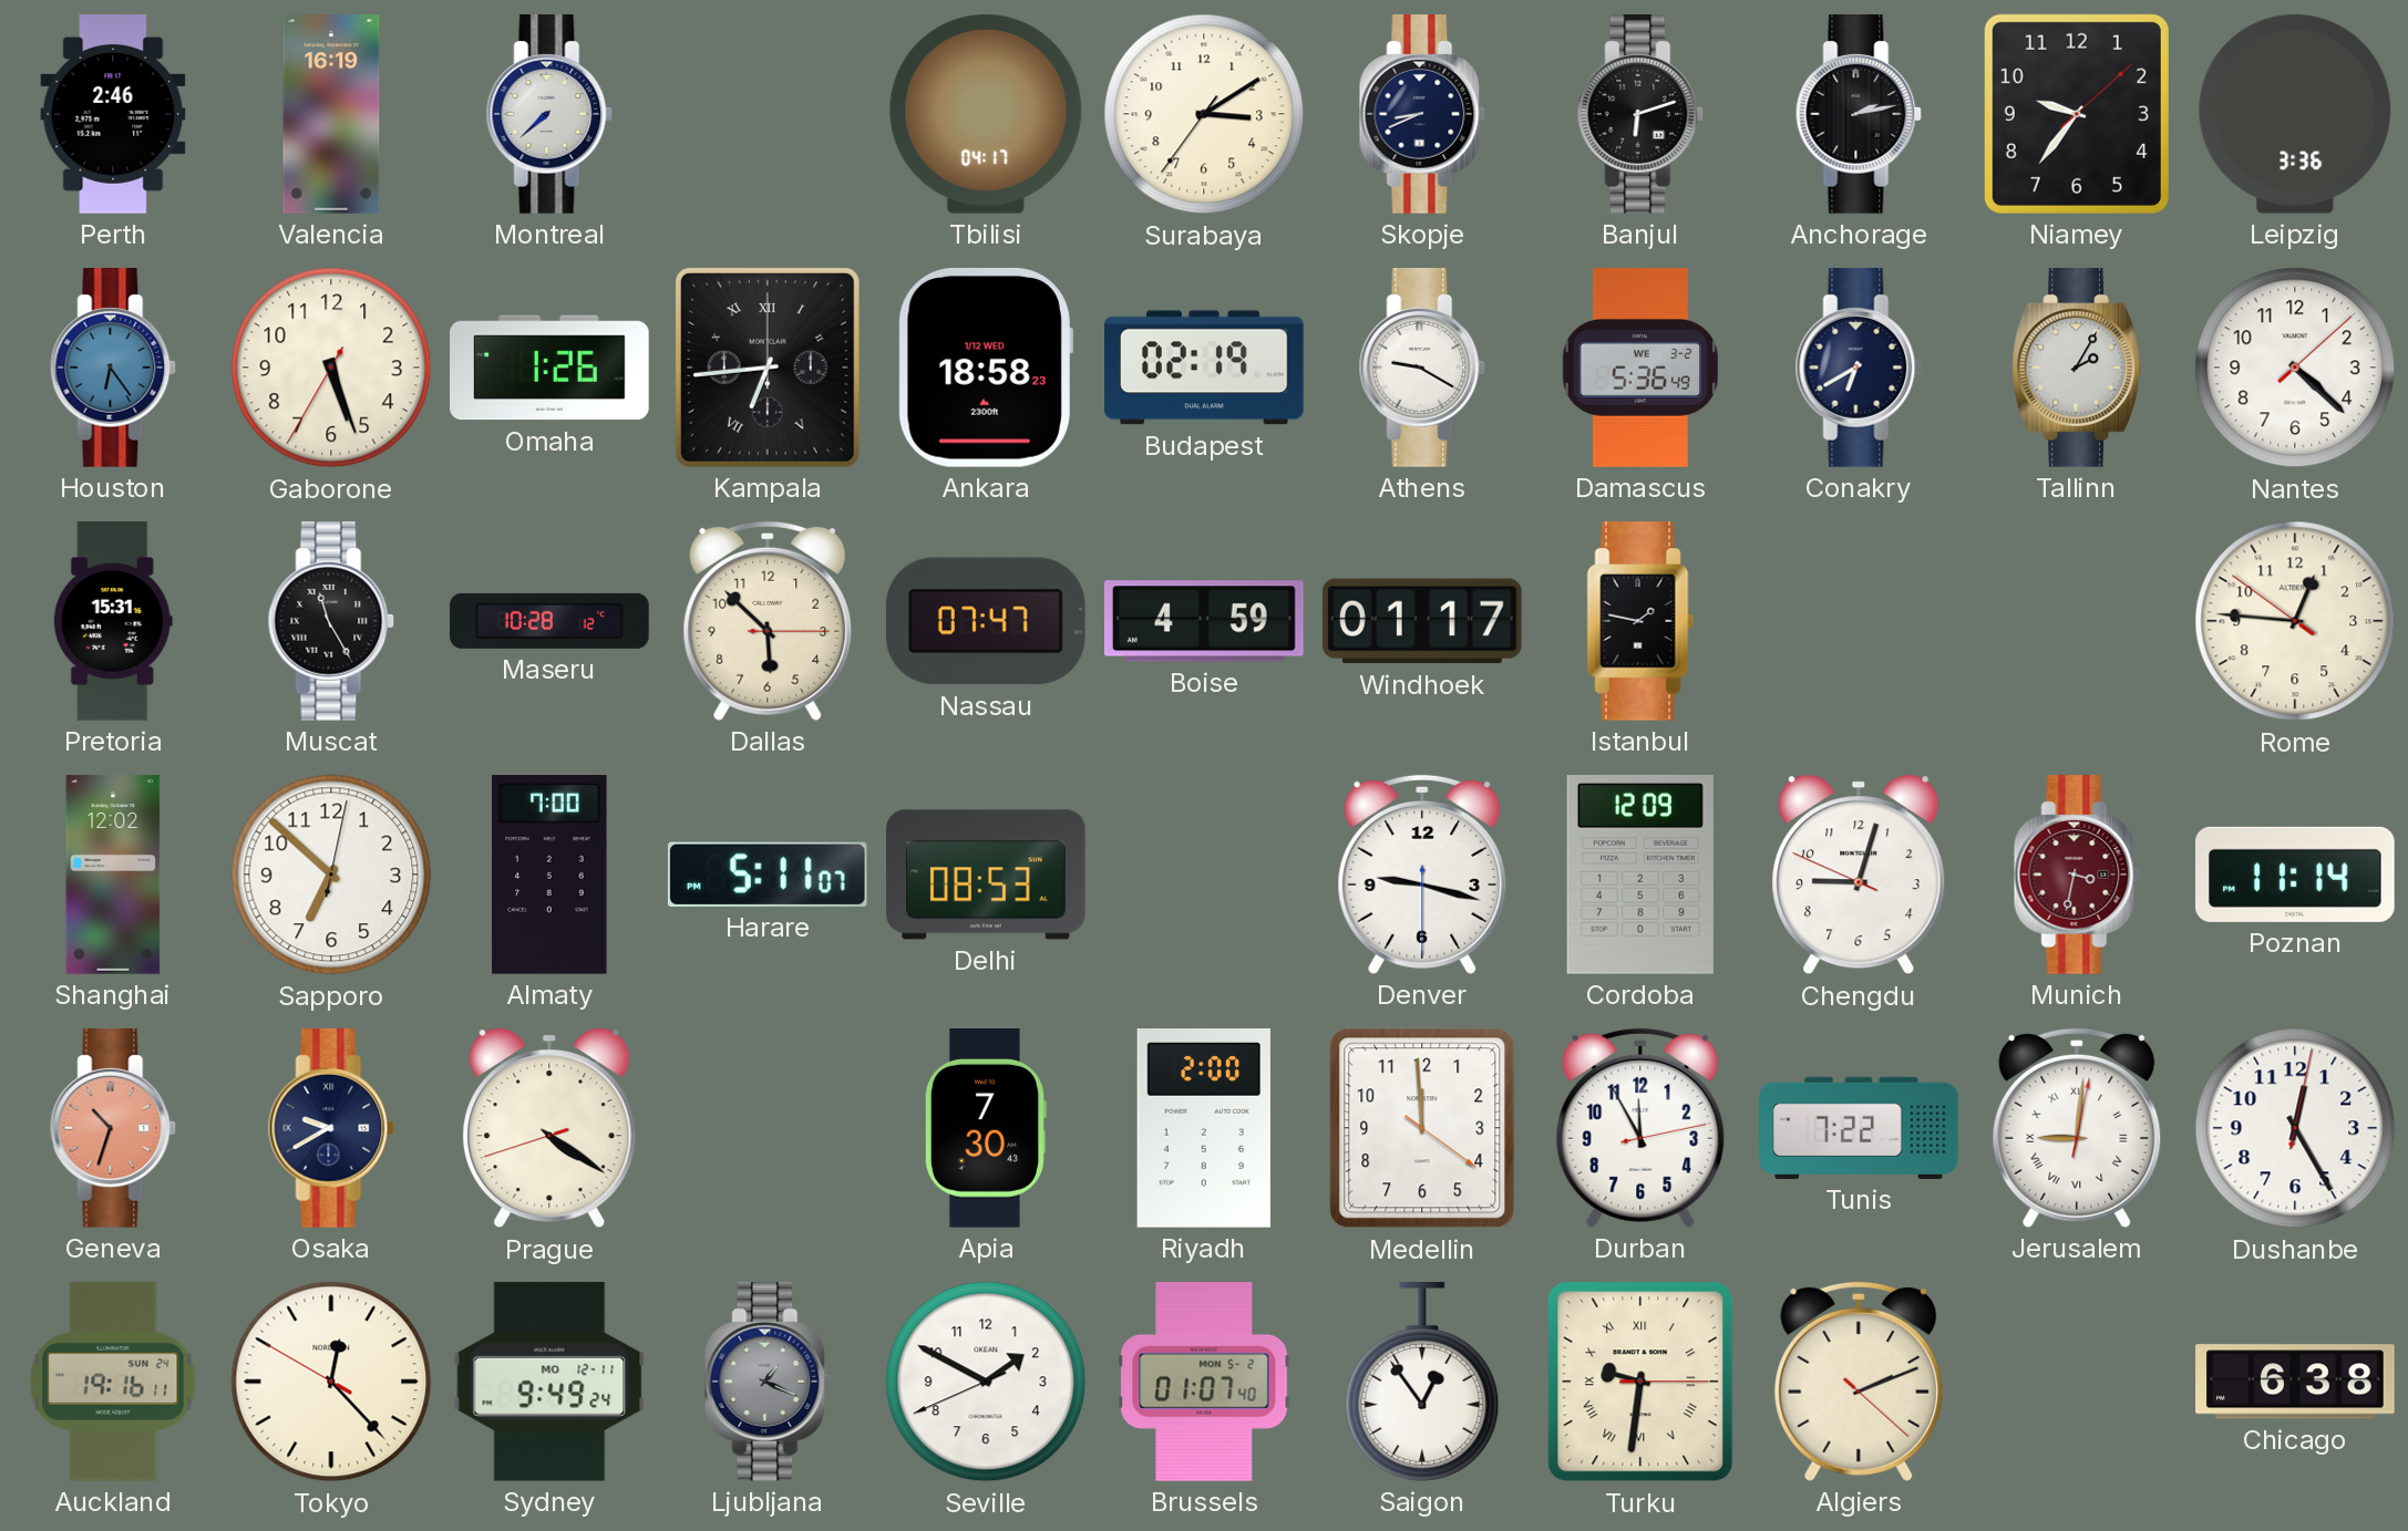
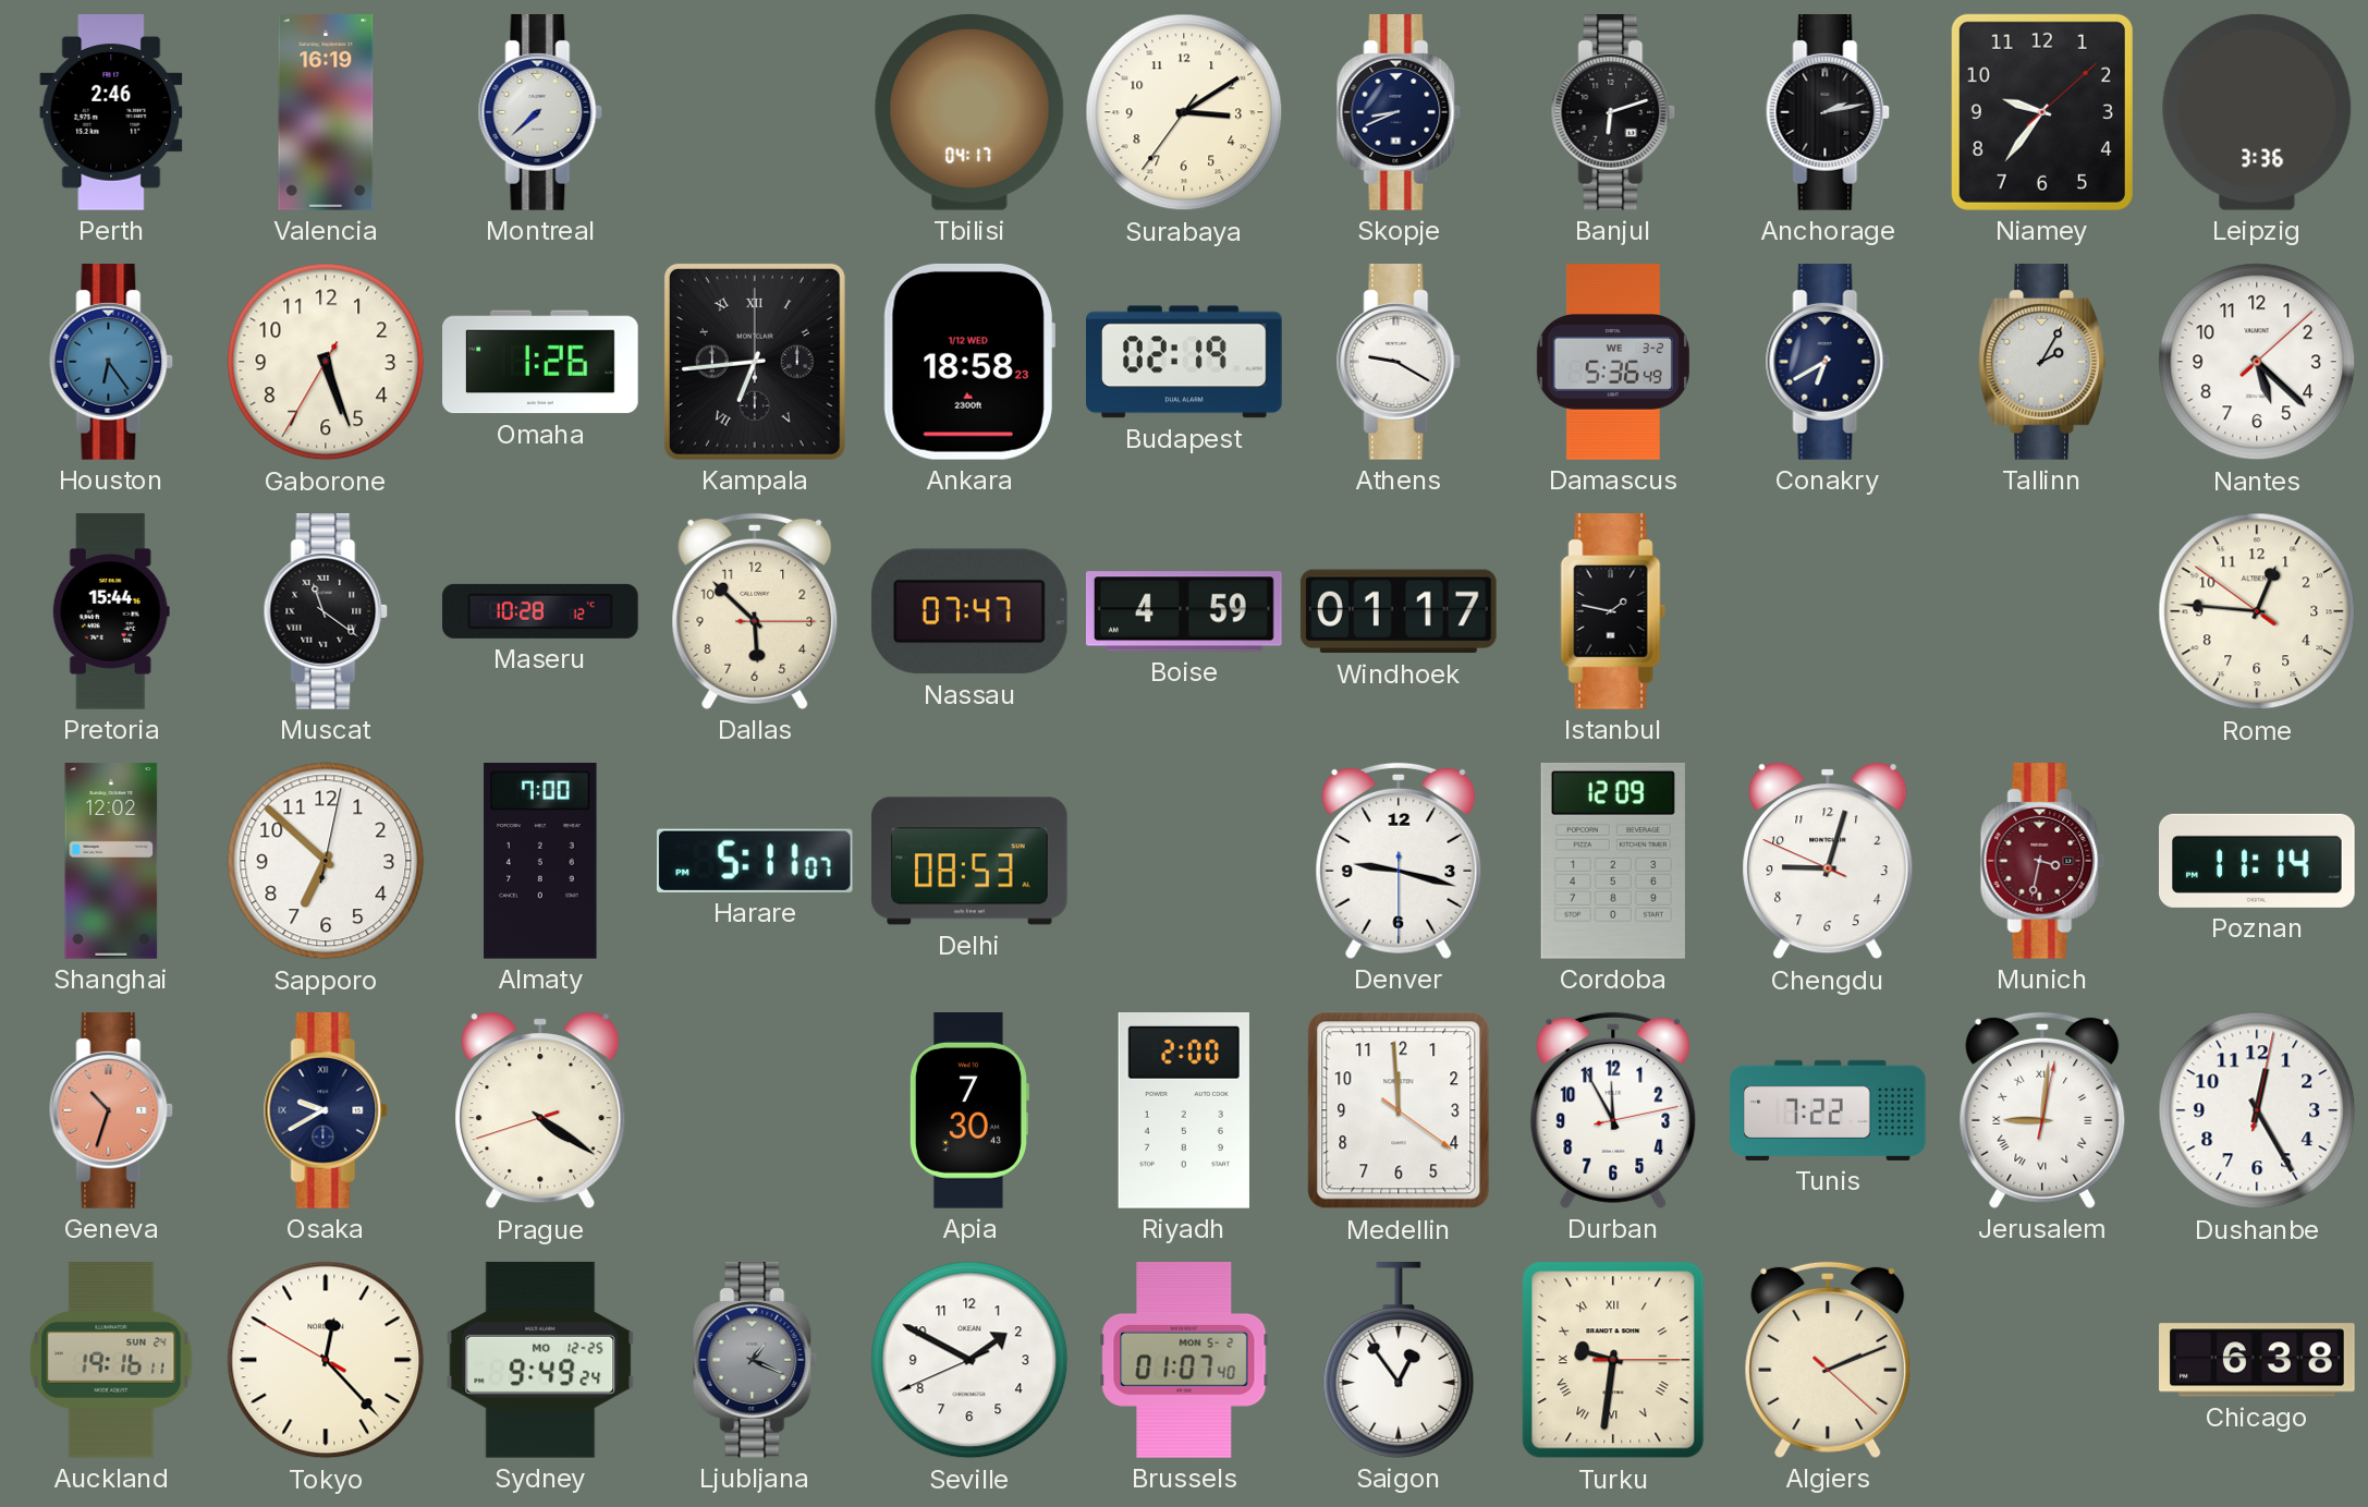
Nantes: 4:22 -> 5:22 (2257, 362)
Pretoria: 15:31 -> 15:44 (111, 611)
Muscat: 11:25 -> 11:21 (326, 612)
Sydney date: MO 12-11 -> MO 12-25 (540, 1360)
